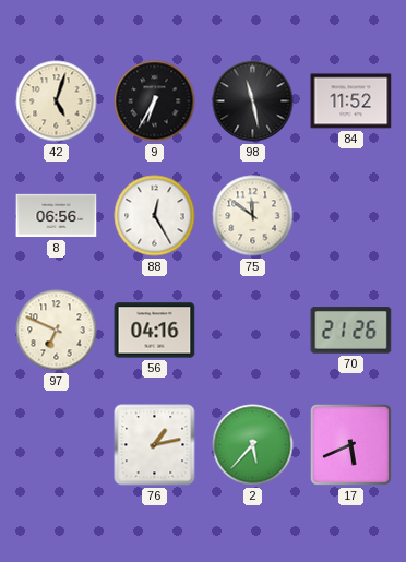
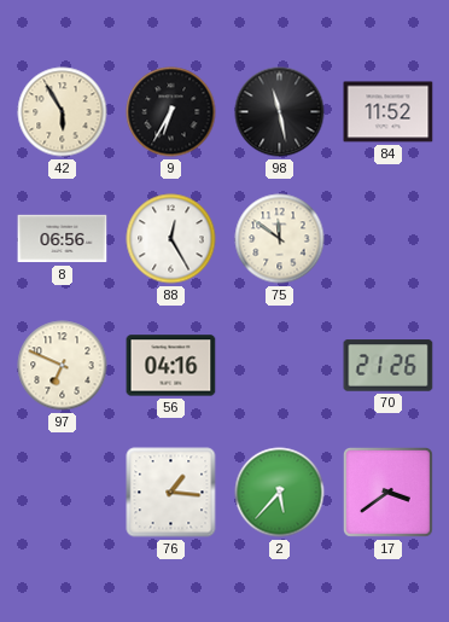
42: 5:03 -> 5:55 (63, 112)
76: 1:13 -> 1:16 (171, 493)
17: 5:41 -> 3:39 (387, 492)
